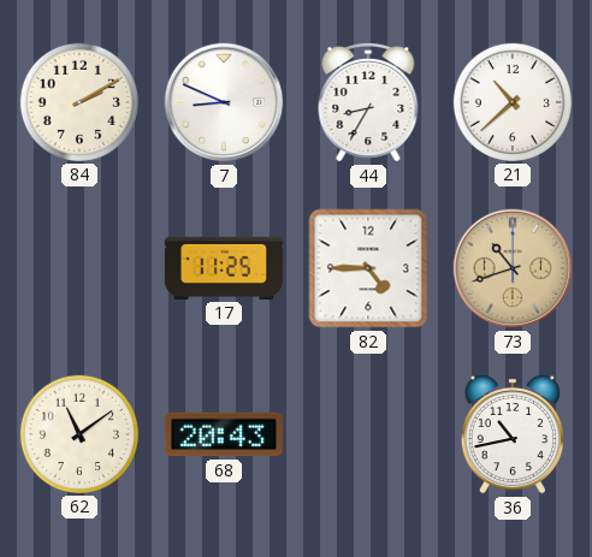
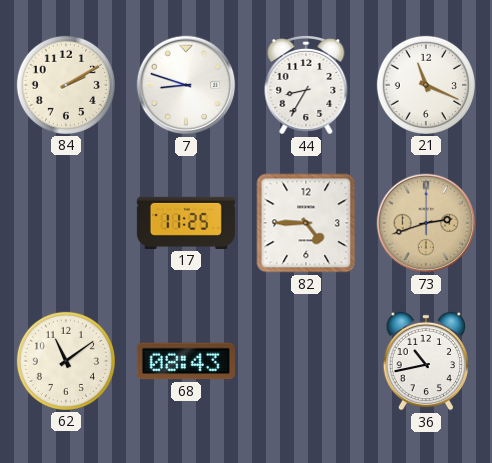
7: 8:49 -> 8:48 (186, 85)
21: 10:38 -> 11:19 (426, 85)
73: 10:42 -> 2:42 (426, 223)
68: 20:43 -> 08:43 (186, 361)
